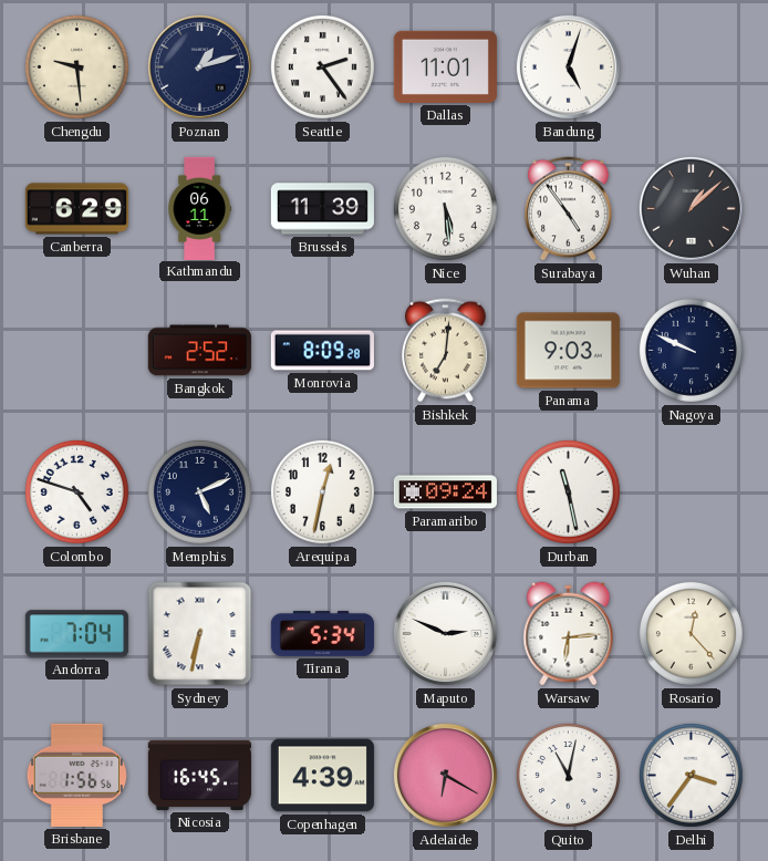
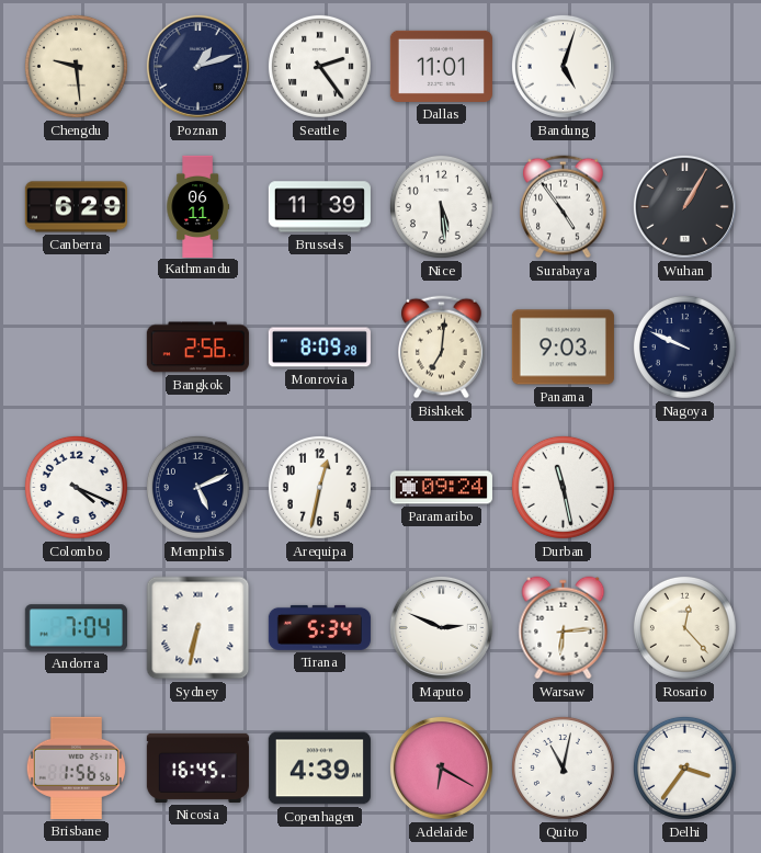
Wuhan: 1:08 -> 1:05 (684, 206)
Bangkok: 2:52 -> 2:56 (197, 348)
Colombo: 4:48 -> 4:19 (76, 487)
